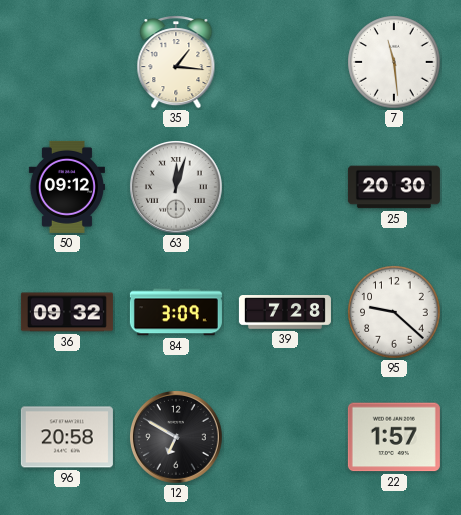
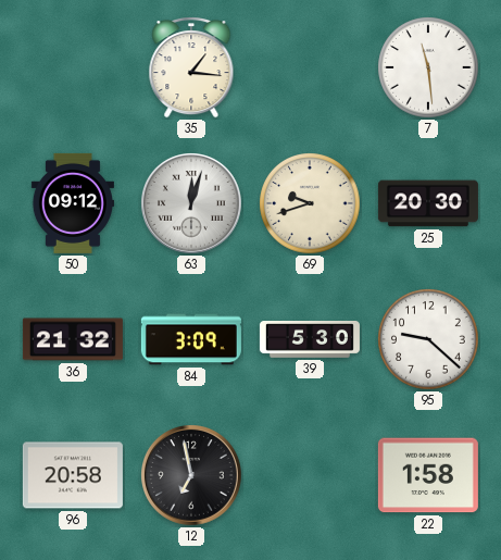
69: none -> 9:42 (310, 203)
36: 09:32 -> 21:32 (73, 339)
39: 7:28 -> 5:30 (310, 339)
12: 6:50 -> 6:58 (192, 476)
22: 1:57 -> 1:58 (428, 475)
